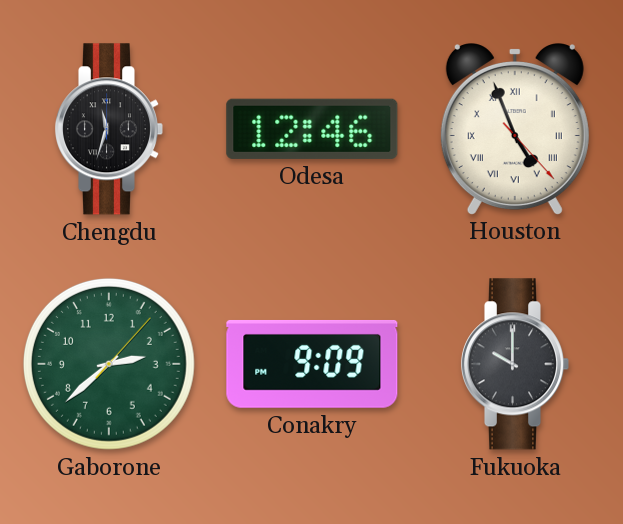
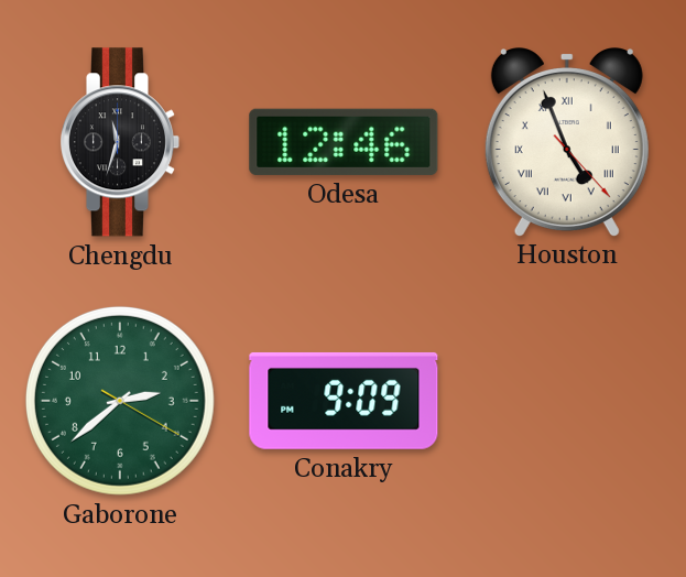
Gaborone: 2:38:07 -> 2:38:20 (120, 401)
Fukuoka: 10:00 -> none (515, 364)
